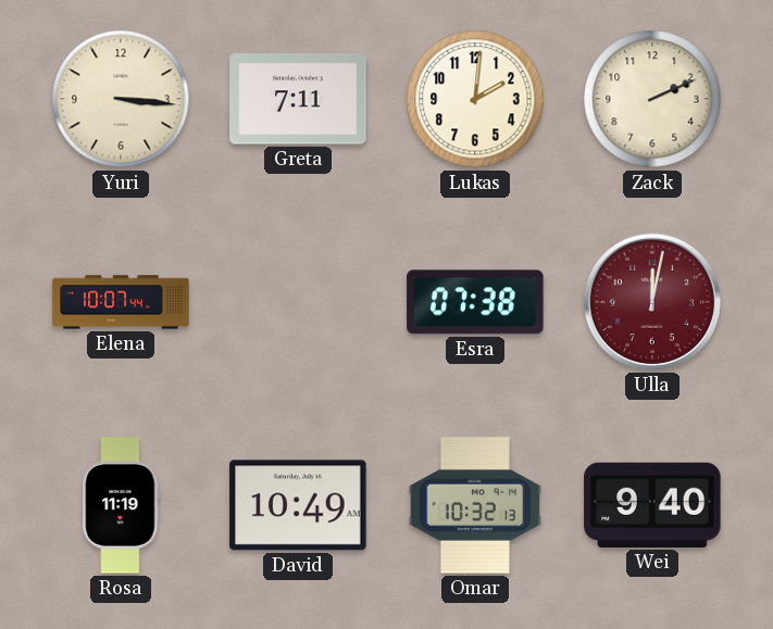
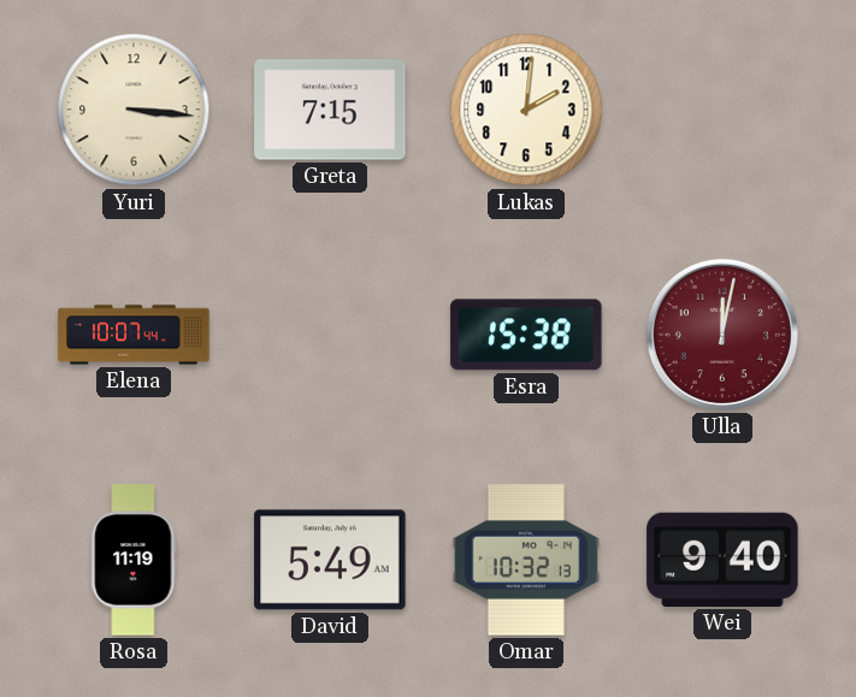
Greta: 7:11 -> 7:15 (330, 110)
Zack: 2:11 -> none (652, 99)
Esra: 07:38 -> 15:38 (526, 335)
David: 10:49 -> 5:49 (330, 560)
